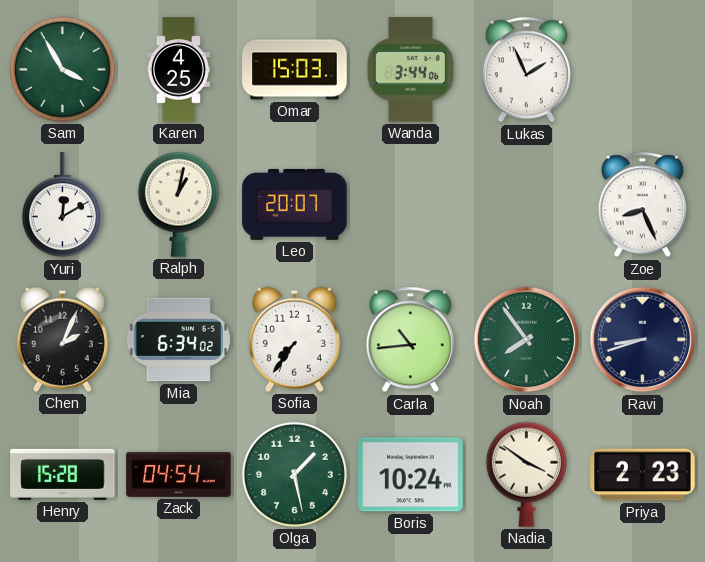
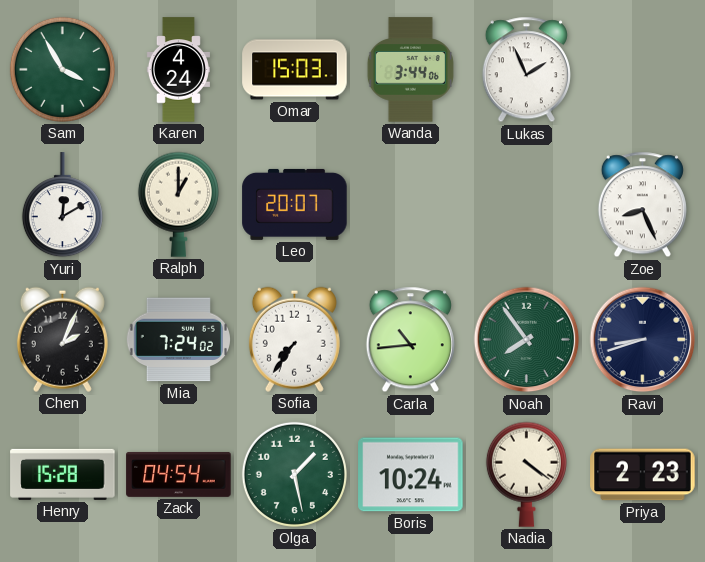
Karen: 4:25 -> 4:24 (178, 70)
Ralph: 1:02 -> 1:00 (178, 204)
Mia: 6:34 -> 7:24 (178, 340)
Nadia: 3:51 -> 4:21 (526, 474)
